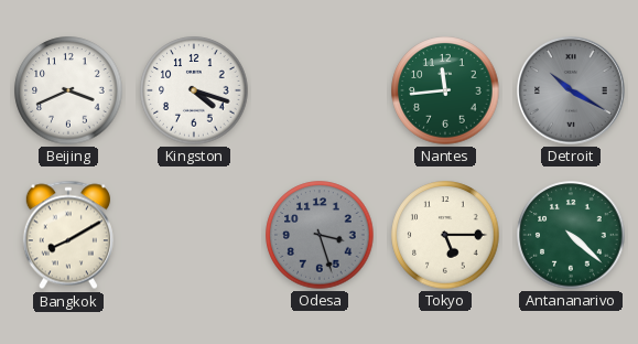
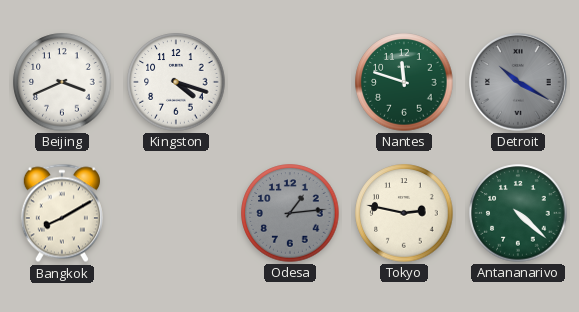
Nantes: 11:44 -> 11:48 (404, 82)
Odesa: 3:27 -> 1:14 (290, 213)
Tokyo: 5:15 -> 2:47 (404, 213)
